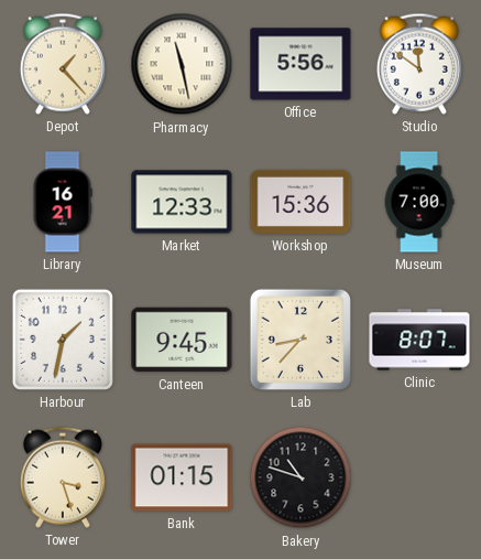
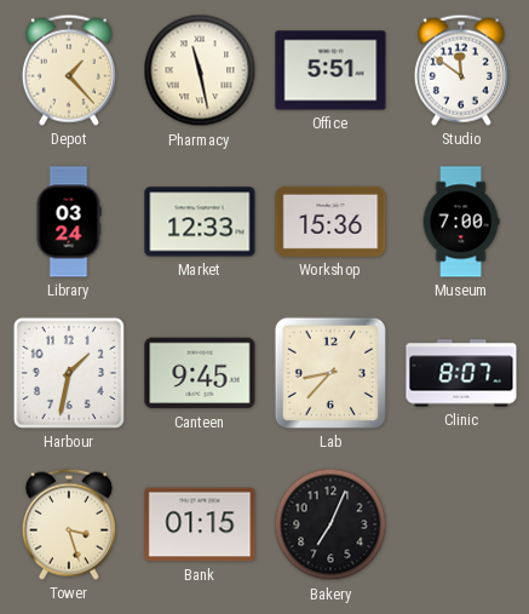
Office: 5:56 -> 5:51 (330, 70)
Library: 16:21 -> 03:24 (69, 222)
Bakery: 10:48 -> 7:04 (330, 524)
